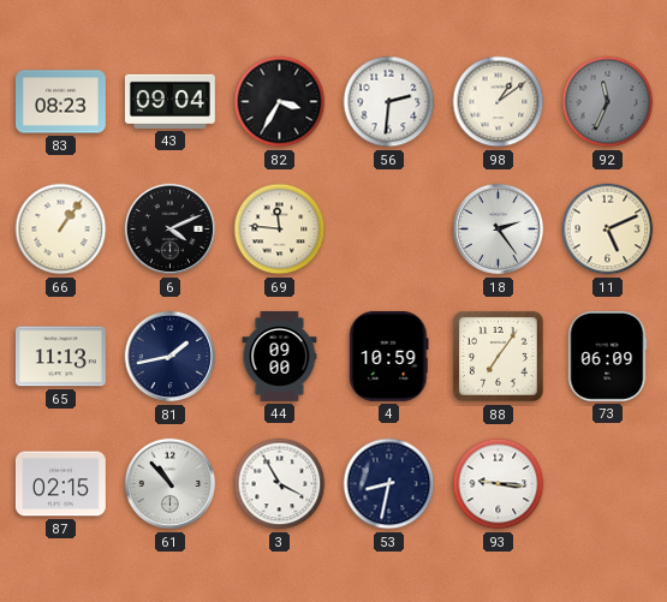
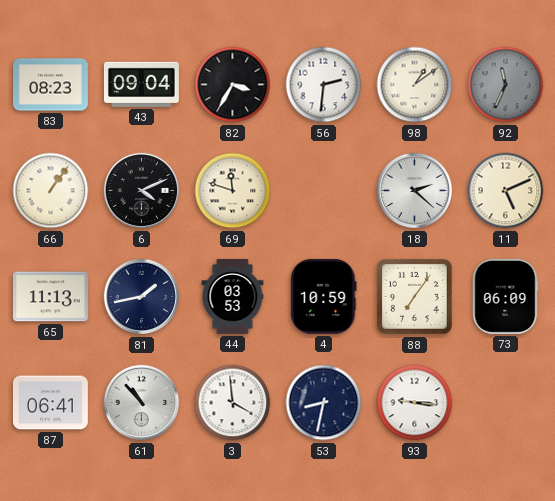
69: 11:46 -> 11:48 (233, 191)
18: 2:24 -> 2:22 (415, 191)
44: 09:00 -> 03:53 (233, 297)
87: 02:15 -> 06:41 (51, 403)
3: 3:55 -> 3:59 (233, 403)
